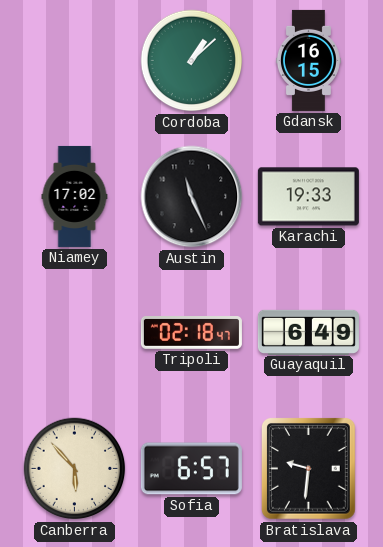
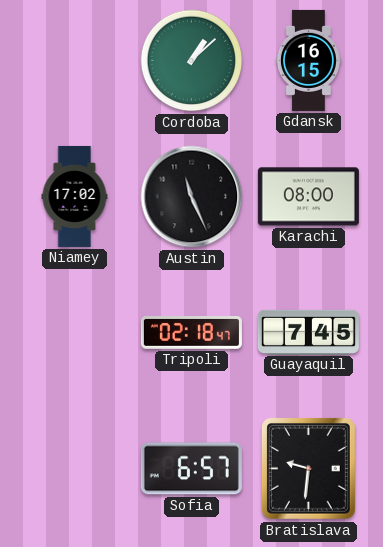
Karachi: 19:33 -> 08:00 (308, 197)
Guayaquil: 6:49 -> 7:45 (308, 332)
Canberra: 5:53 -> none (75, 469)
